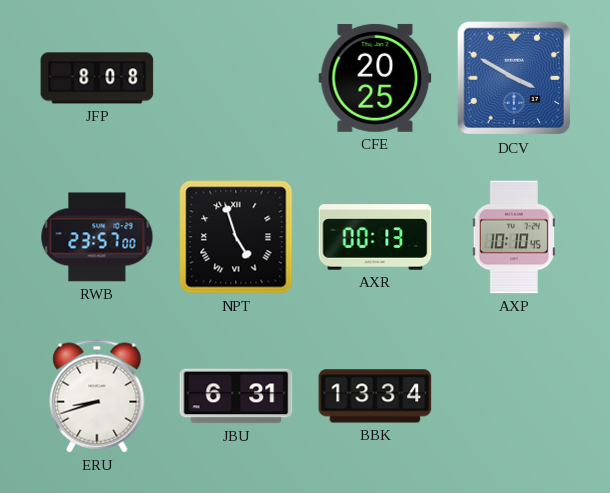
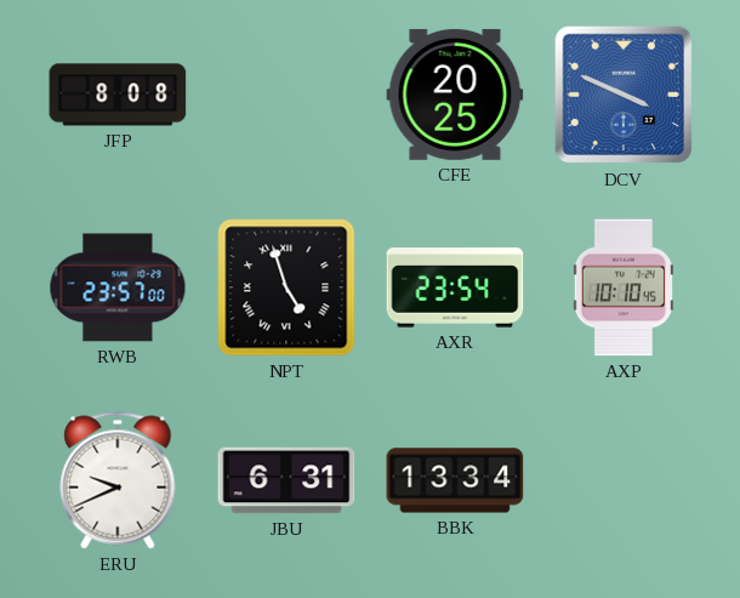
DCV: 3:50 -> 3:49 (624, 95)
AXR: 00:13 -> 23:54 (455, 287)
ERU: 8:42 -> 9:41 (118, 480)
